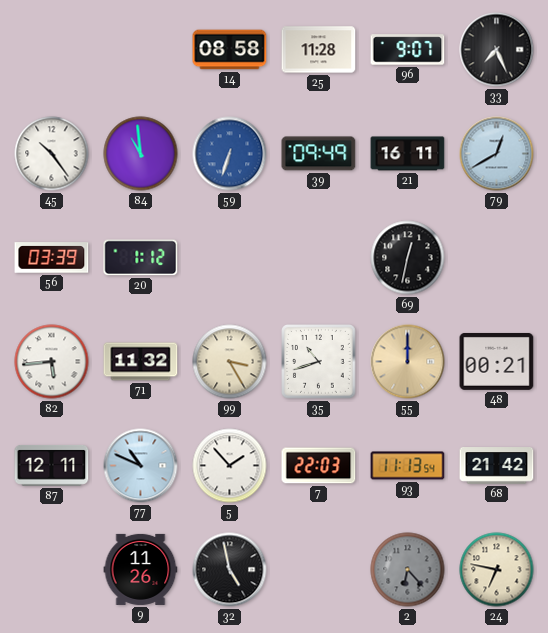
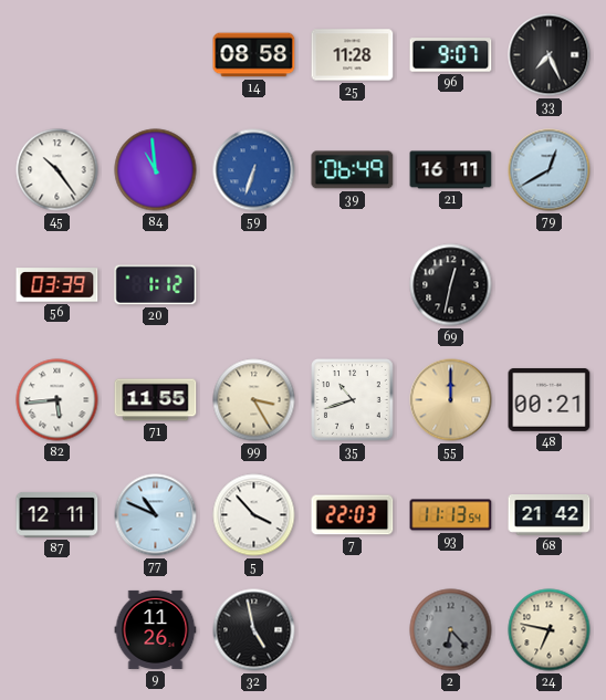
39: 09:49 -> 06:49 (353, 170)
71: 11:32 -> 11:55 (156, 400)
5: 1:53 -> 3:53 (254, 515)
